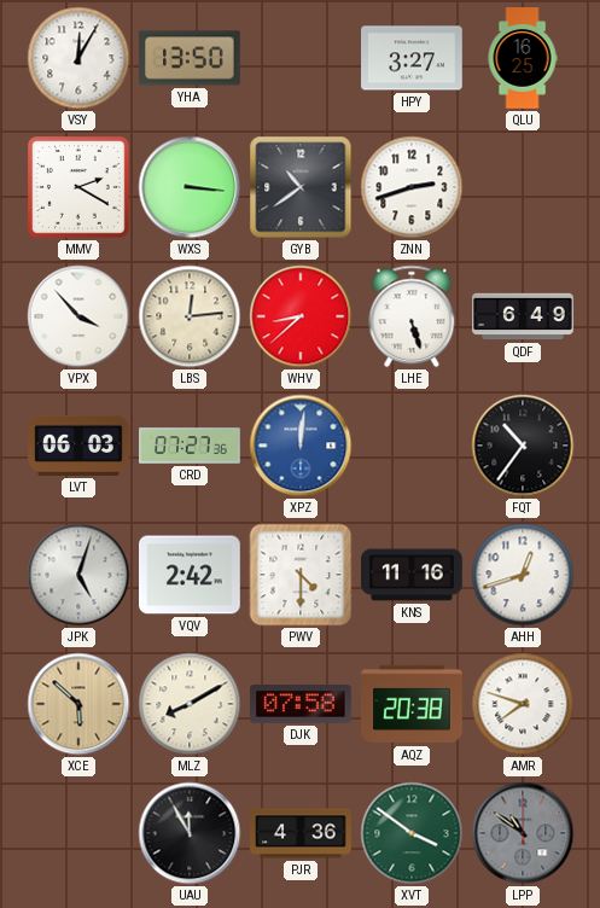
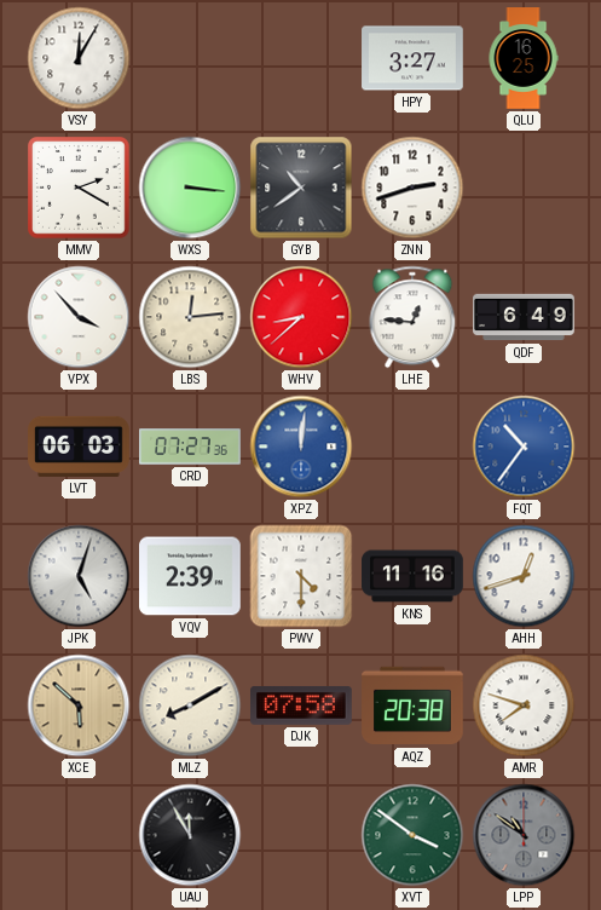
YHA: 13:50 -> none (190, 58)
LHE: 5:27 -> 12:46 (412, 317)
FQT dial: black -> blue (524, 447)
VQV: 2:42 -> 2:39 (191, 576)
PJR: 4:36 -> none (301, 833)
